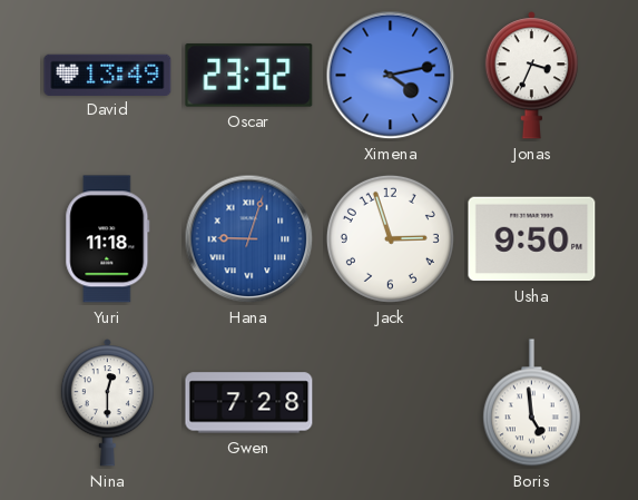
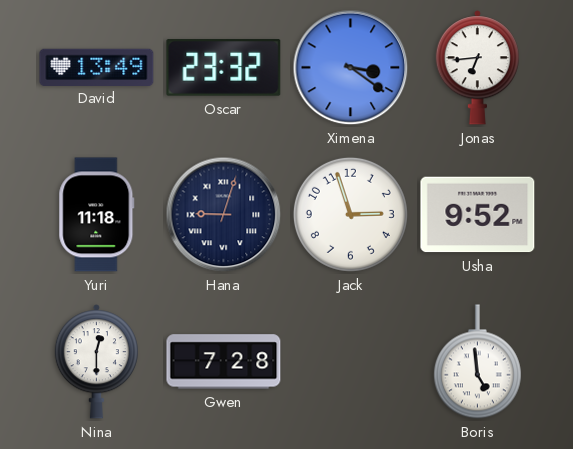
Ximena: 4:13 -> 3:21 (351, 68)
Jonas: 3:34 -> 6:44 (477, 68)
Hana dial: blue -> navy (224, 215)
Usha: 9:50 -> 9:52 (478, 215)
